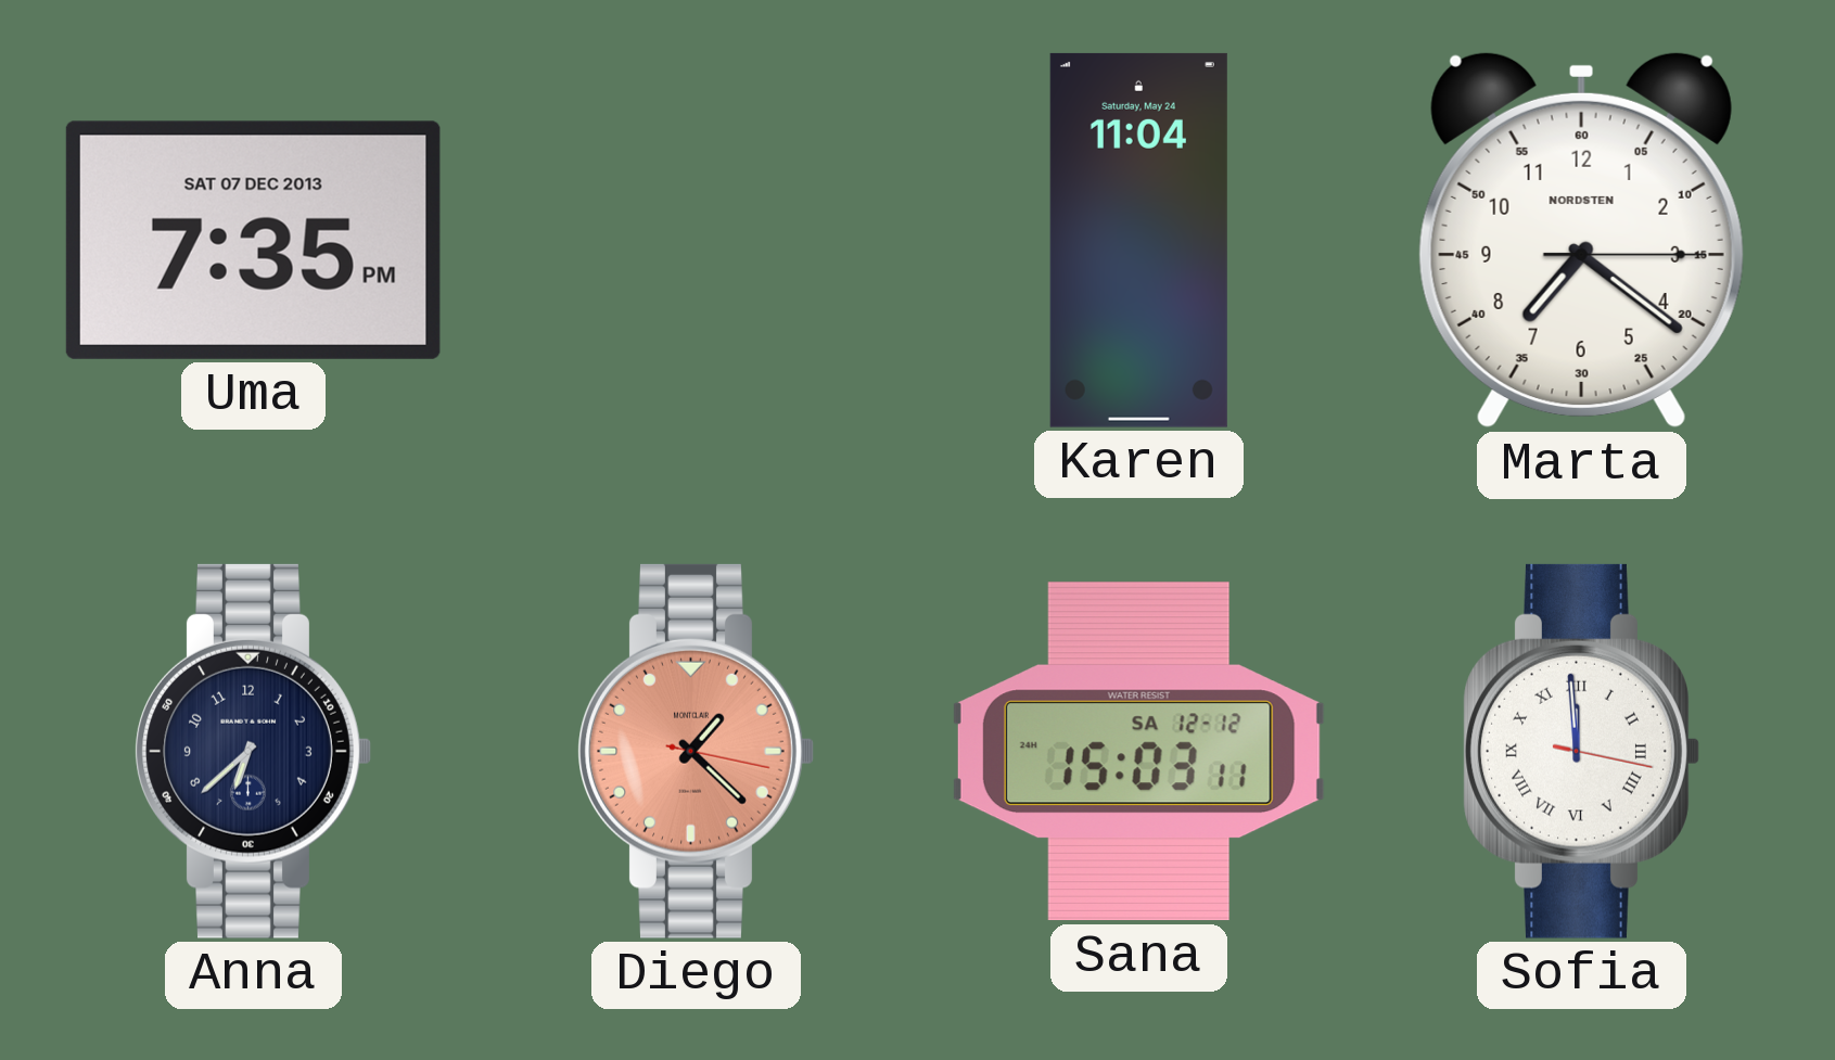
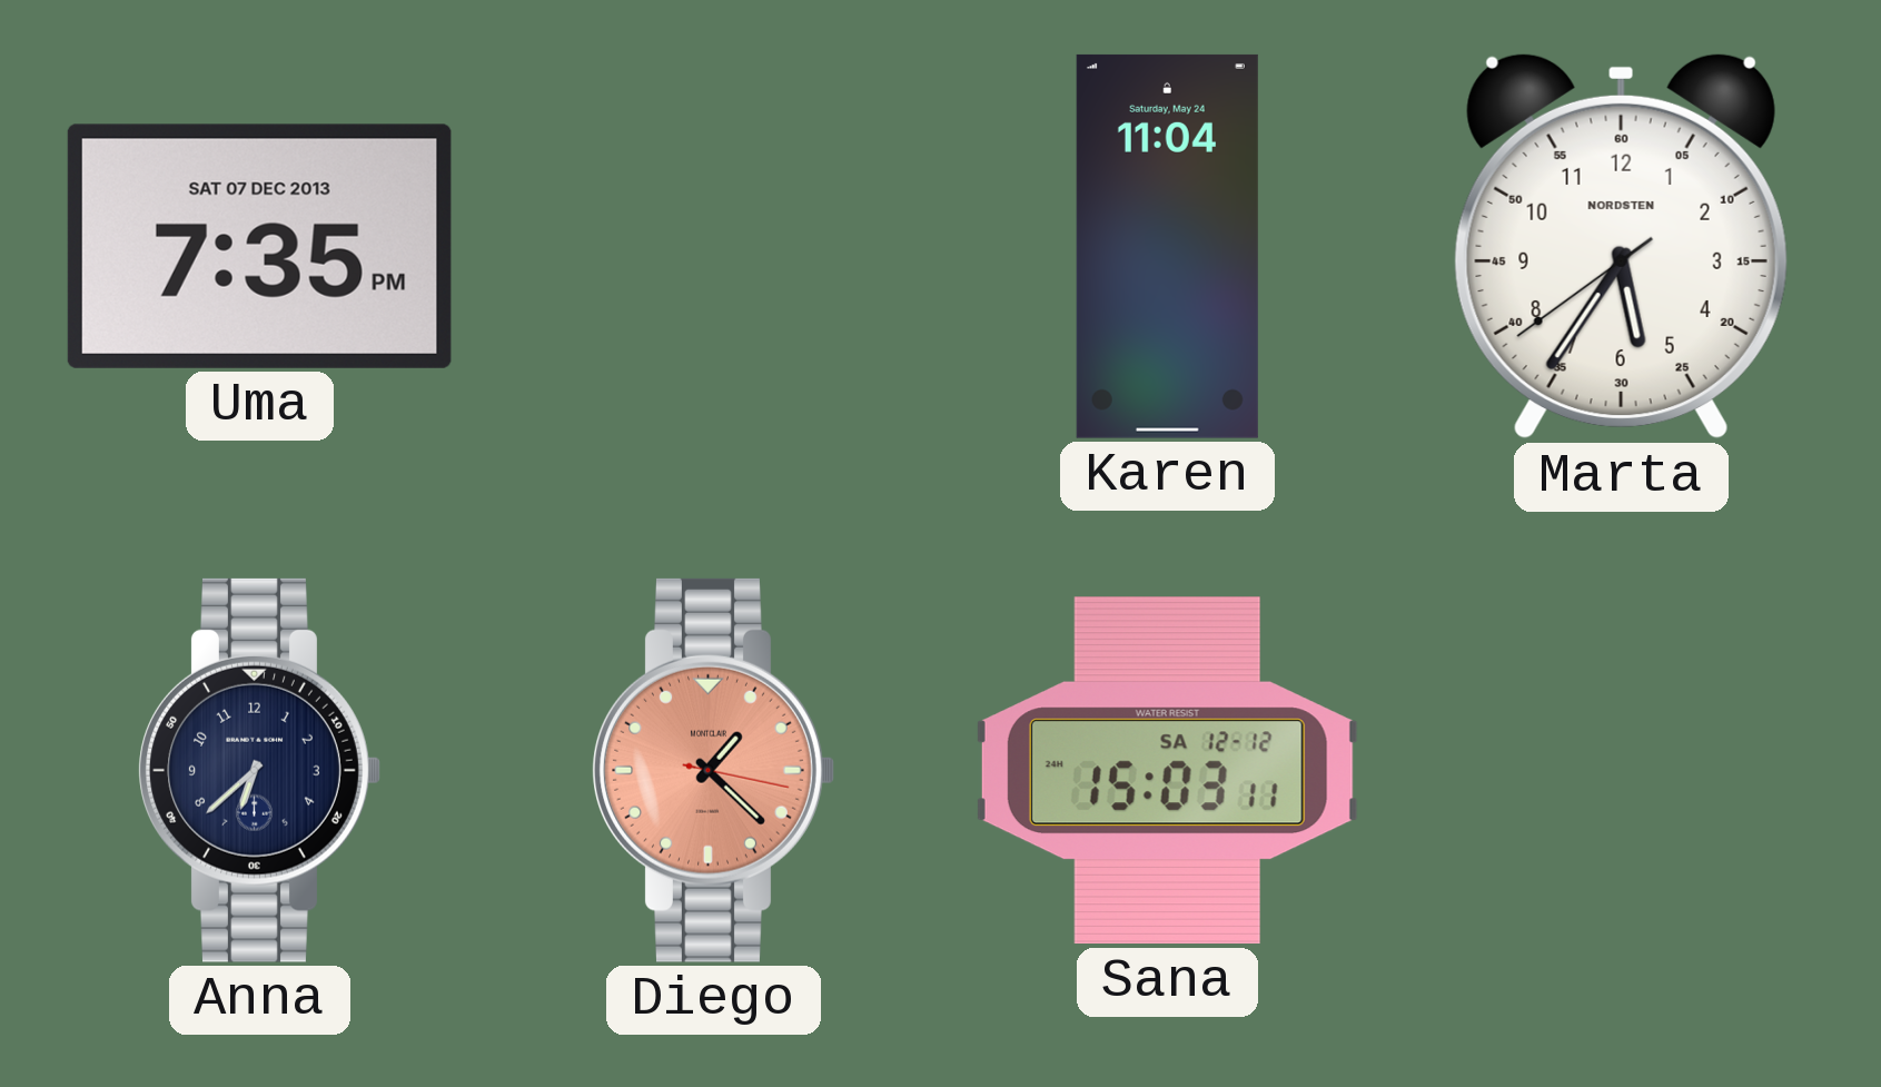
Marta: 7:21 -> 5:35 (1621, 246)
Sofia: 11:59 -> none (1581, 751)
